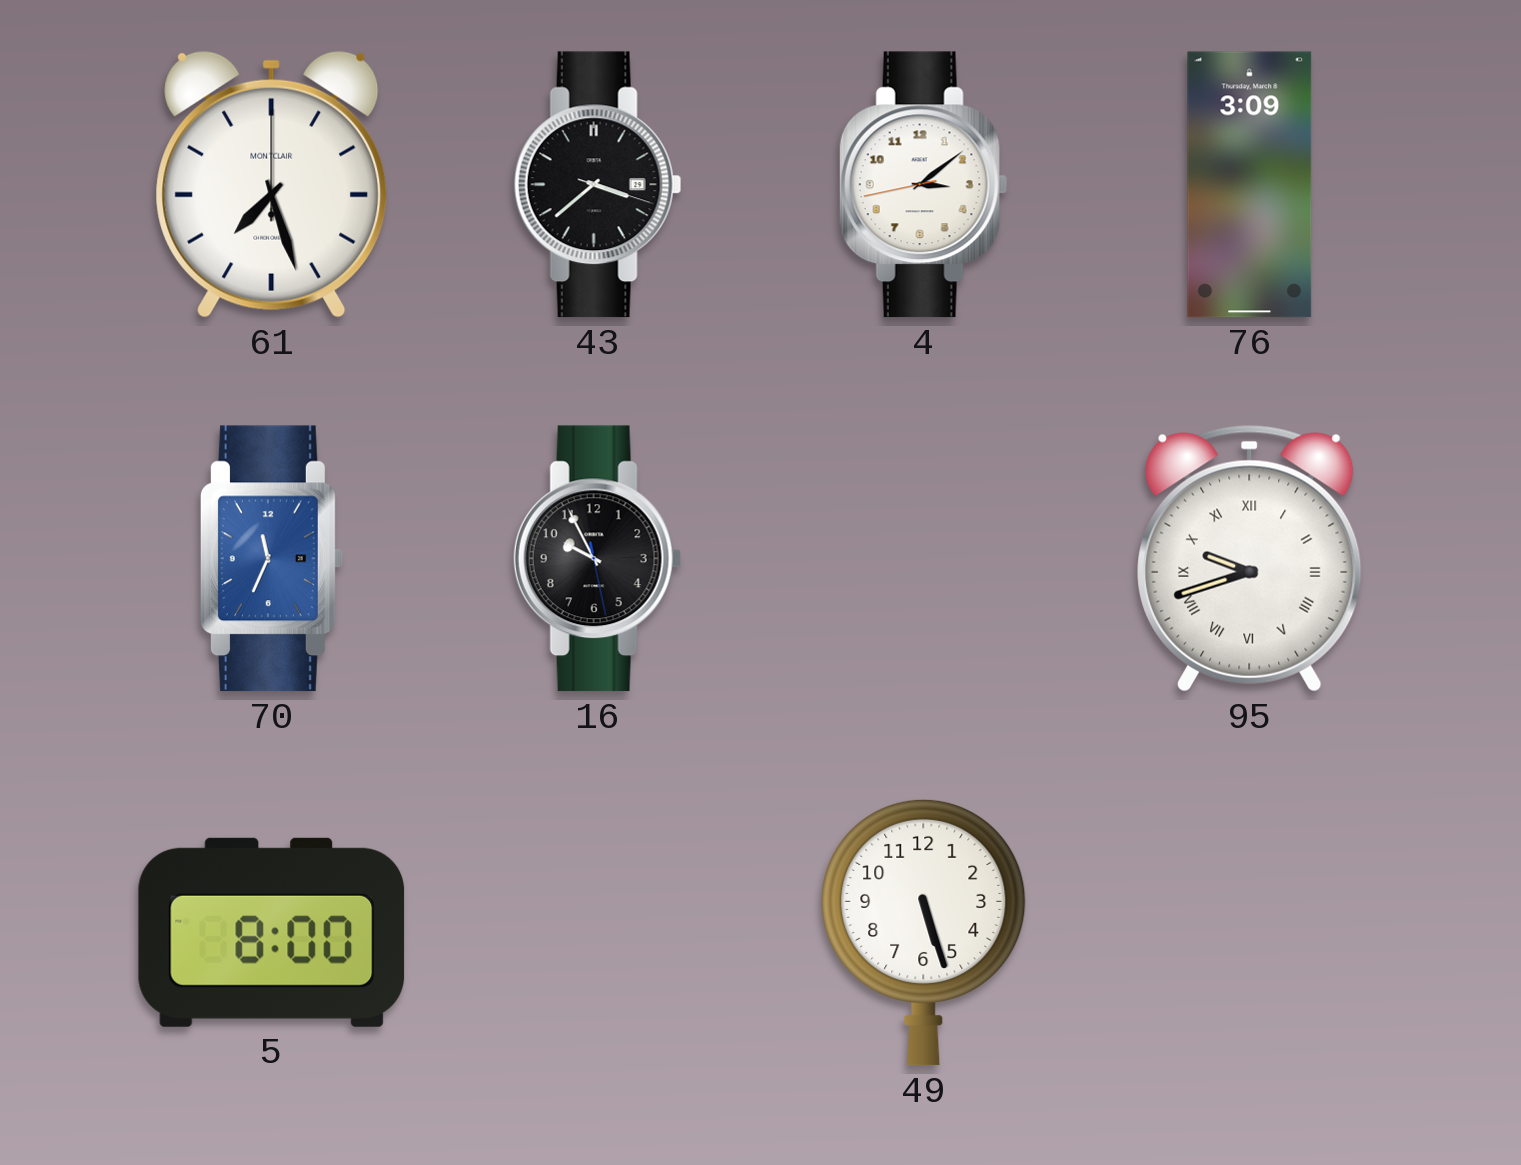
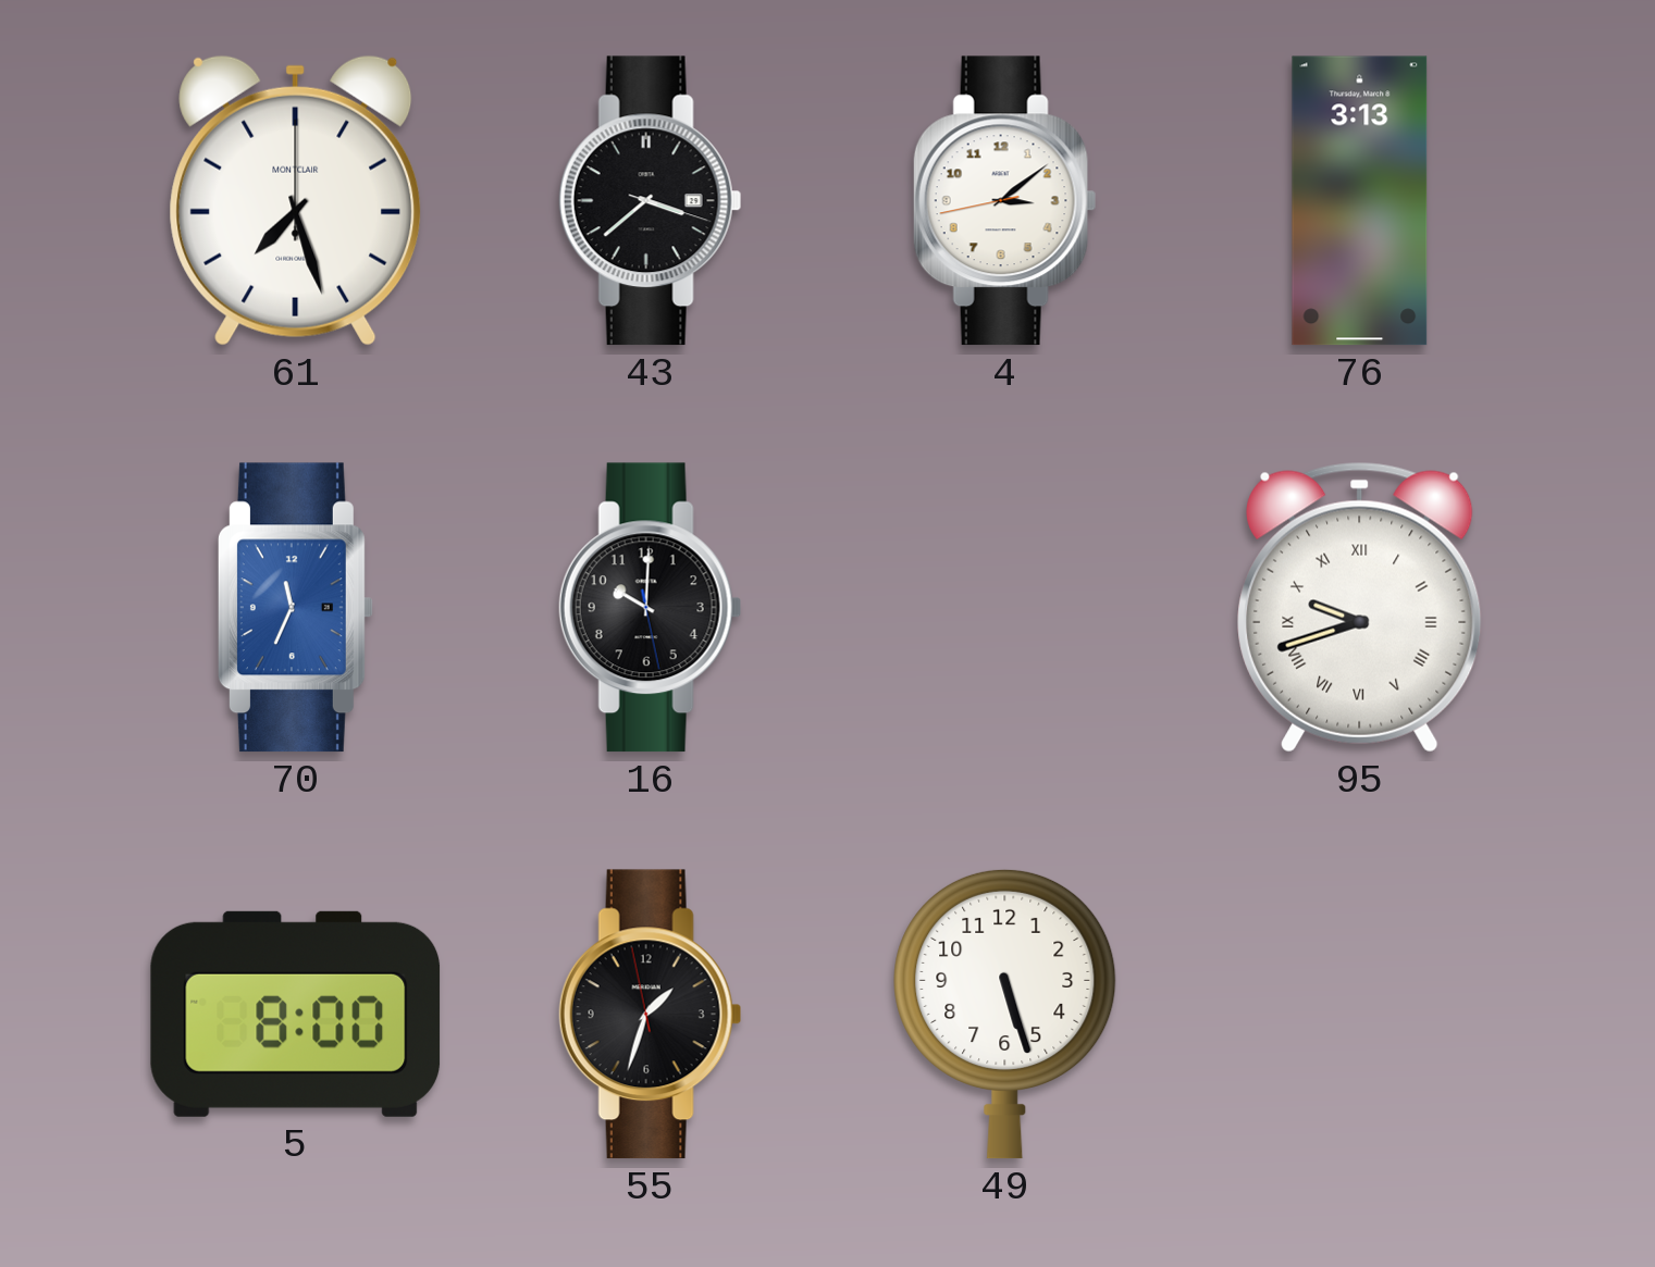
76: 3:09 -> 3:13 (1360, 201)
16: 9:55 -> 10:00 (650, 608)
55: none -> 1:32 (650, 1015)
